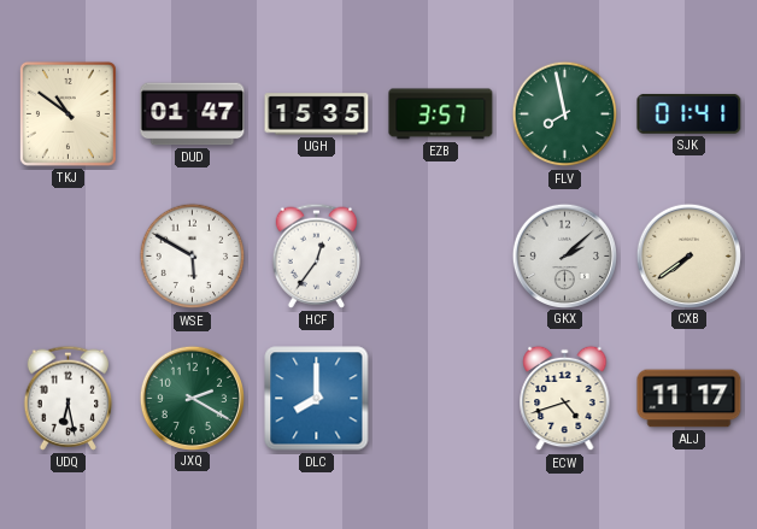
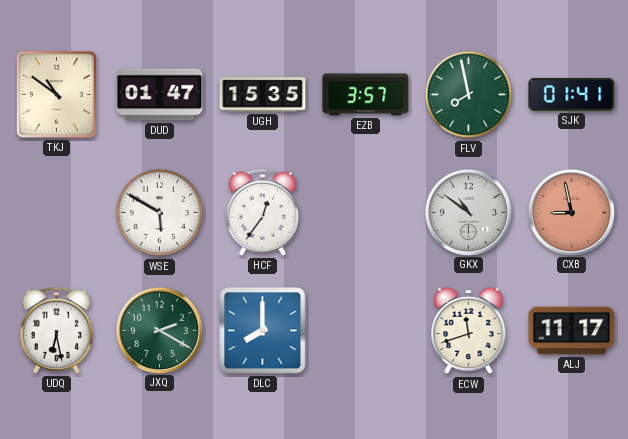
GKX: 2:08 -> 10:51 (468, 212)
CXB: 7:39 -> 8:58 (571, 212)
CXB dial: cream -> salmon (571, 212)
ECW: 4:42 -> 11:42 (469, 331)
